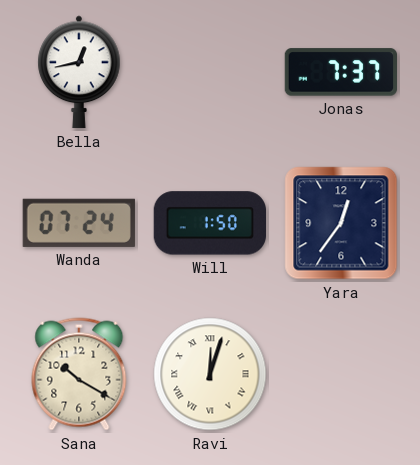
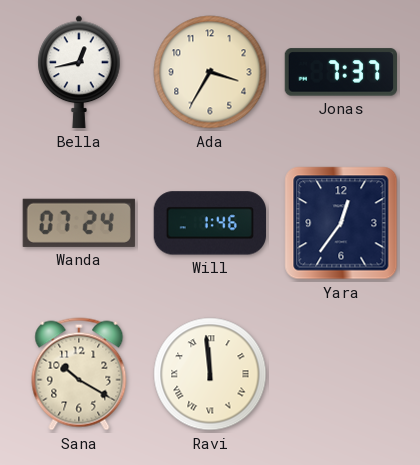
Ada: none -> 3:35 (210, 72)
Will: 1:50 -> 1:46 (209, 223)
Ravi: 12:03 -> 11:59 (210, 374)
